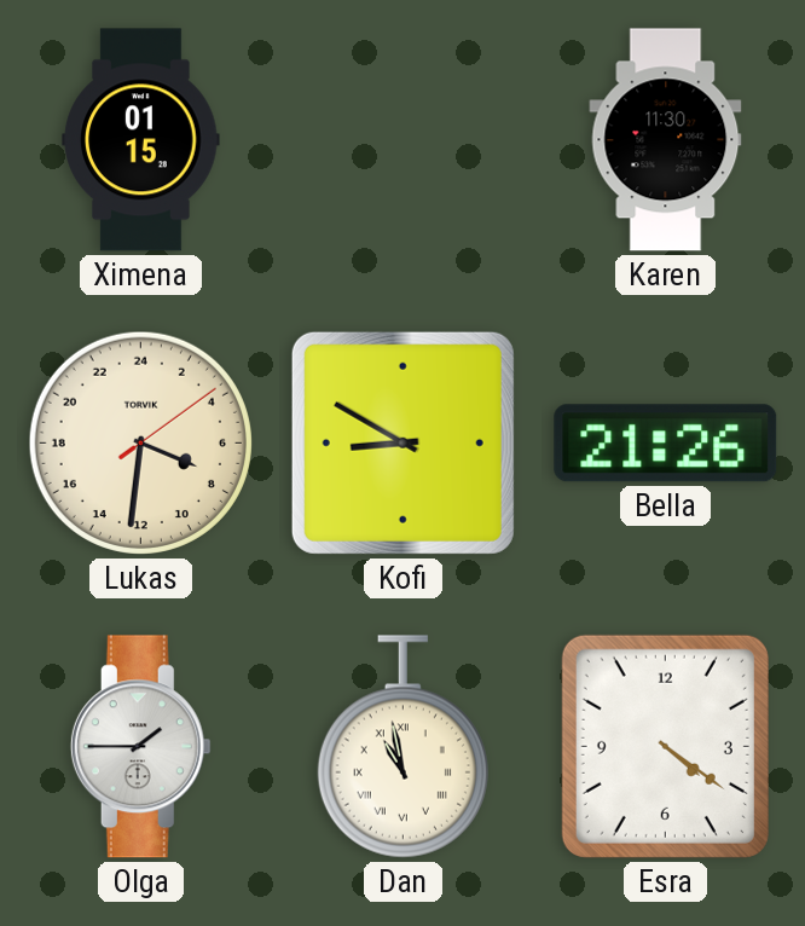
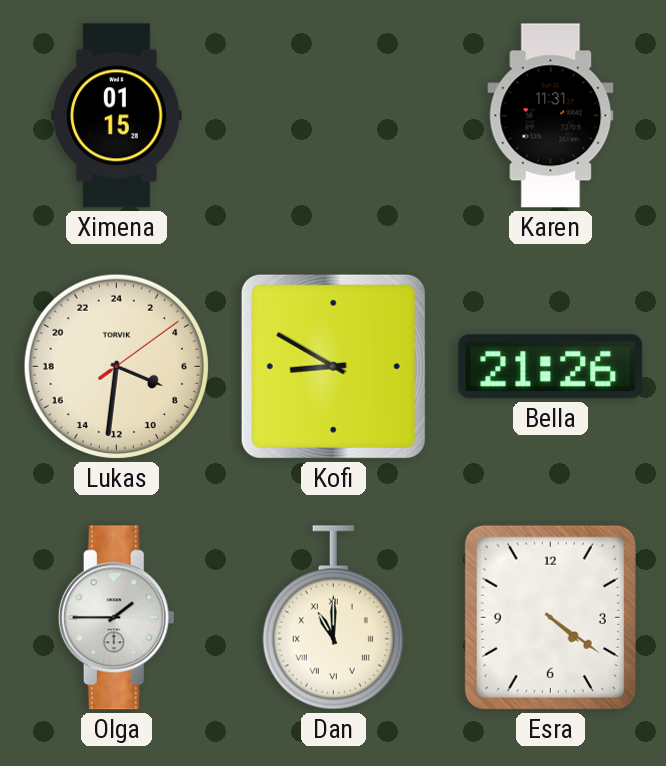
Karen: 11:30 -> 11:31 (551, 116)
Dan: 10:58 -> 11:00 (333, 618)
